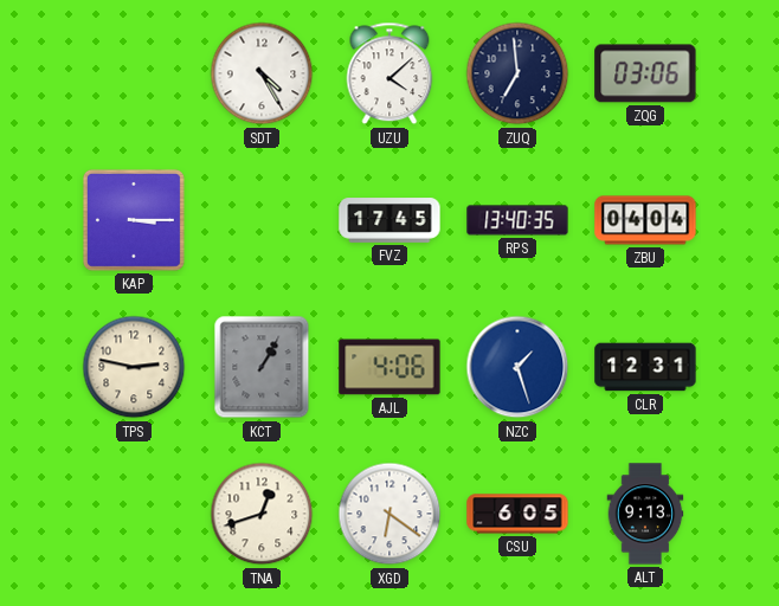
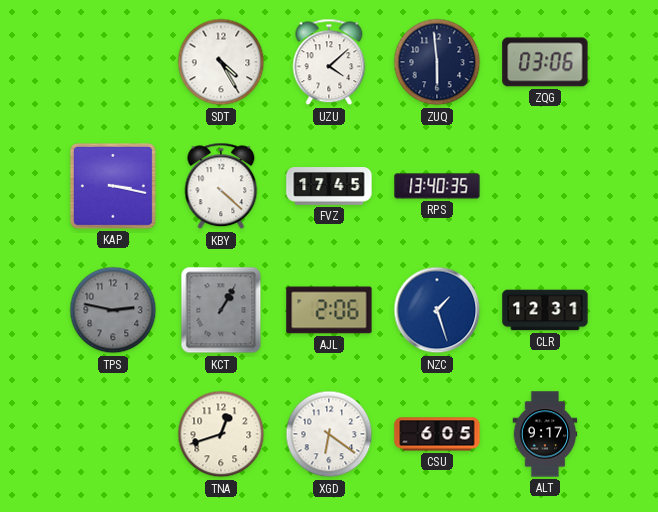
ZUQ: 6:59 -> 5:59 (437, 62)
KAP: 3:15 -> 3:17 (113, 186)
KBY: none -> 4:22 (221, 186)
ZBU: 04:04 -> none (645, 220)
TPS dial: cream -> grey (113, 310)
AJL: 4:06 -> 2:06 (329, 310)
ALT: 9:13 -> 9:17 (545, 434)
